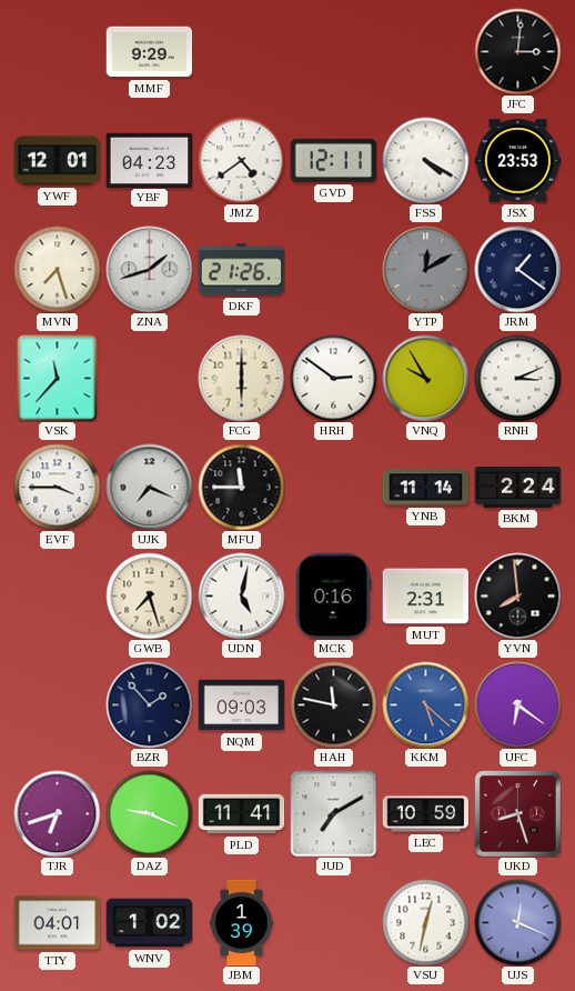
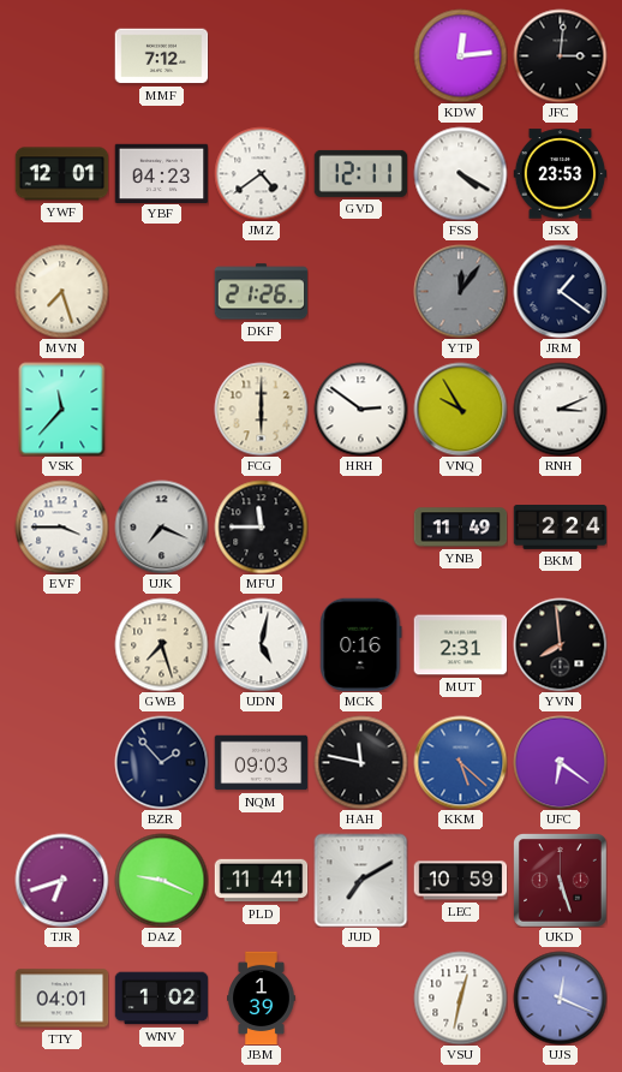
MMF: 9:29 -> 7:12 (161, 56)
KDW: none -> 12:14 (460, 55)
ZNA: 1:42 -> none (149, 269)
YTP: 12:10 -> 12:06 (460, 291)
YNB: 11:14 -> 11:49 (460, 528)
UKD: 8:27 -> 5:27 (561, 881)
